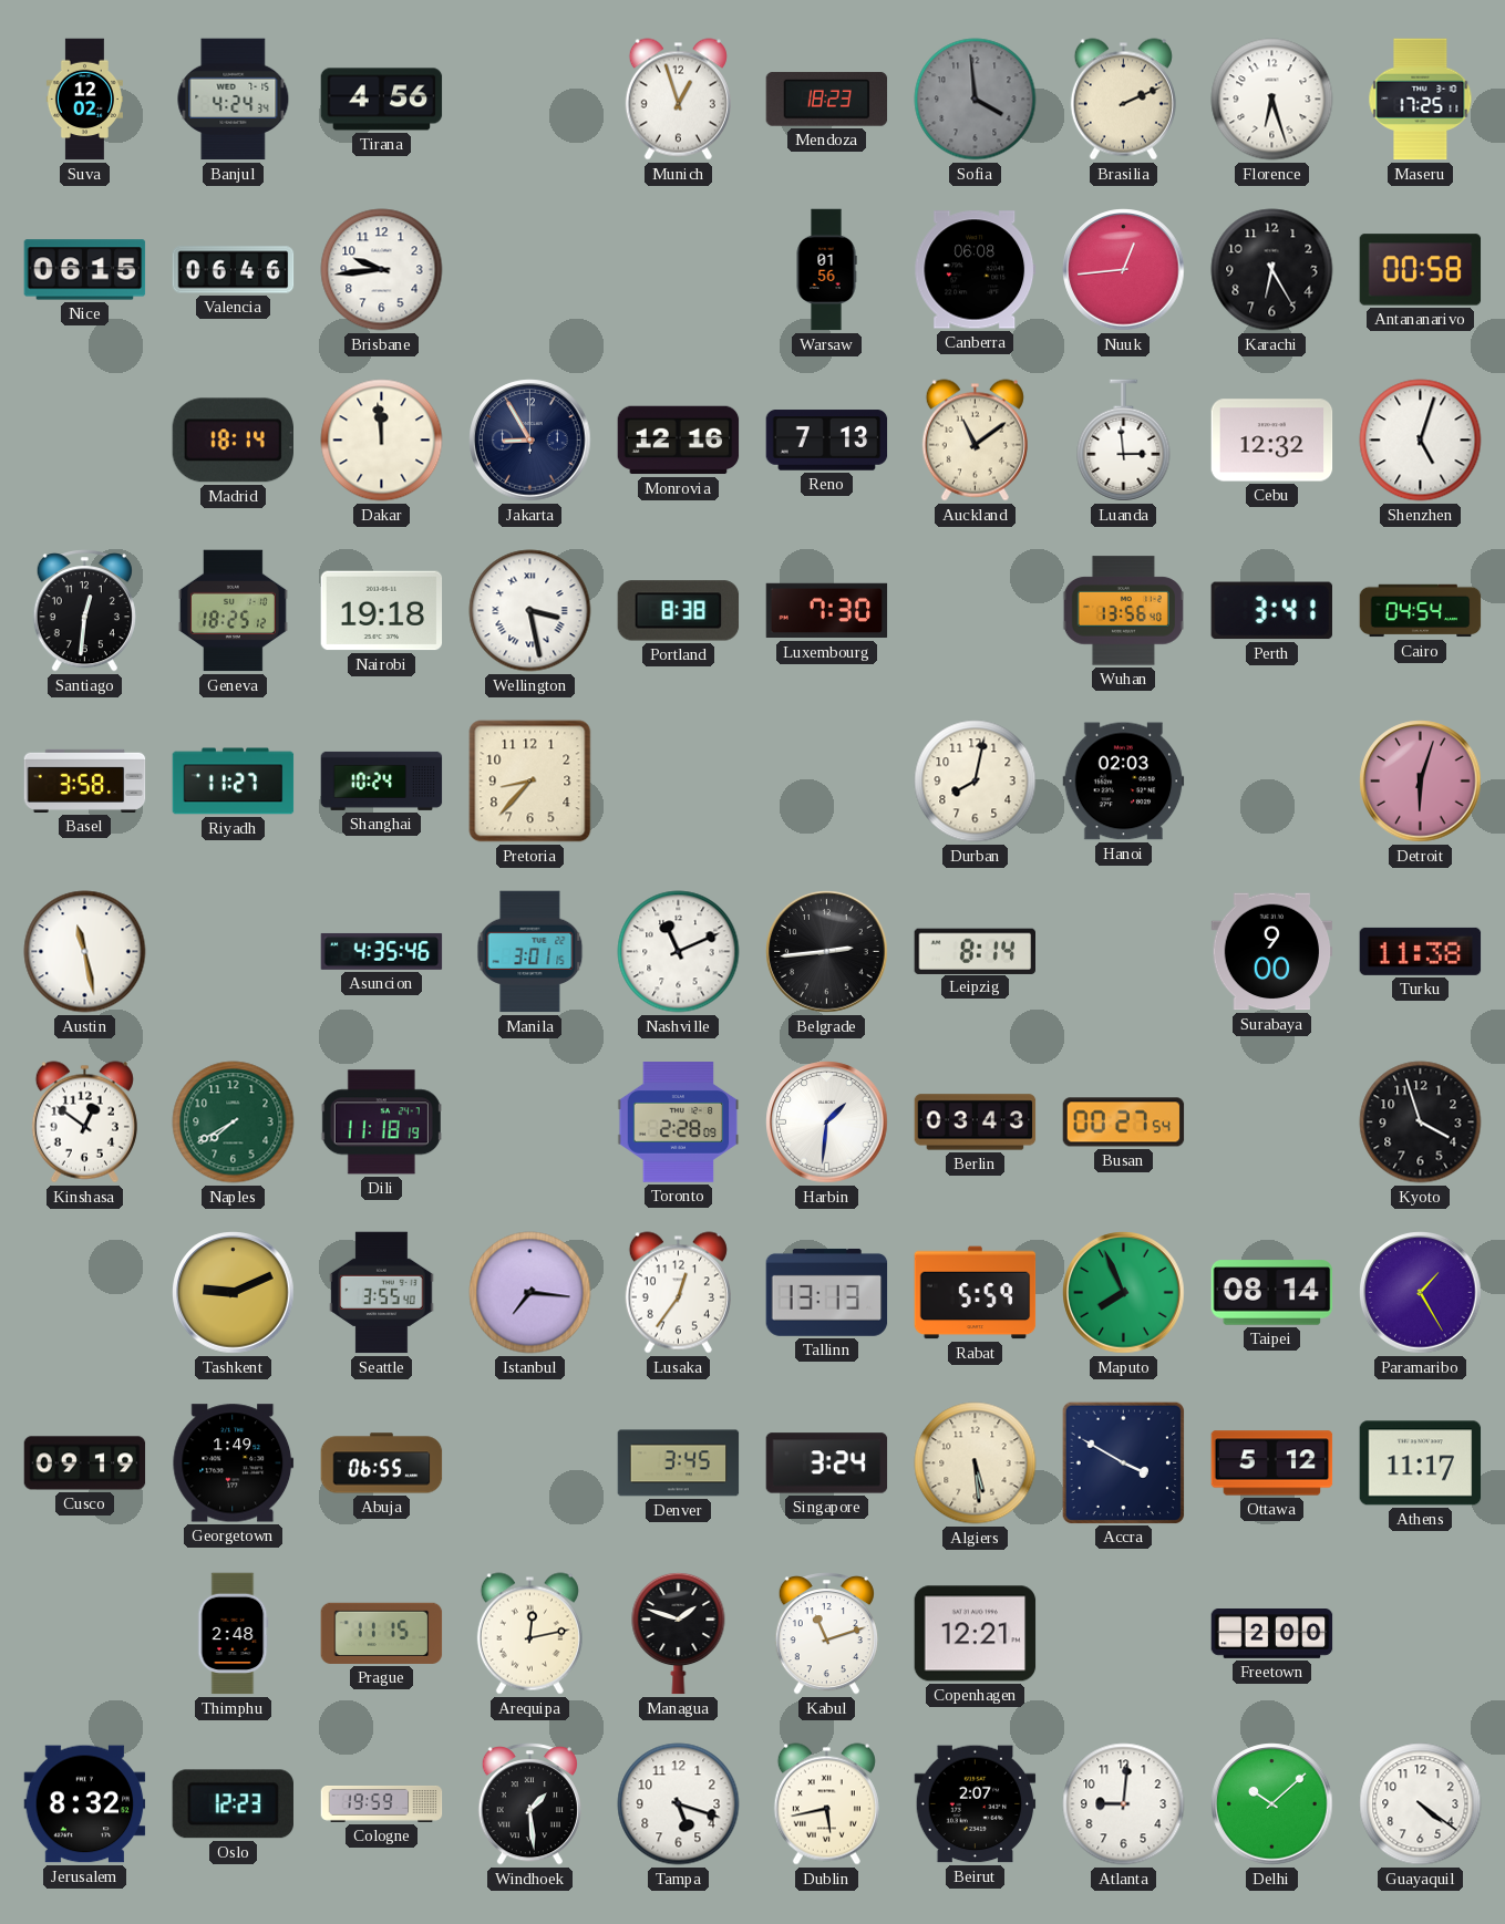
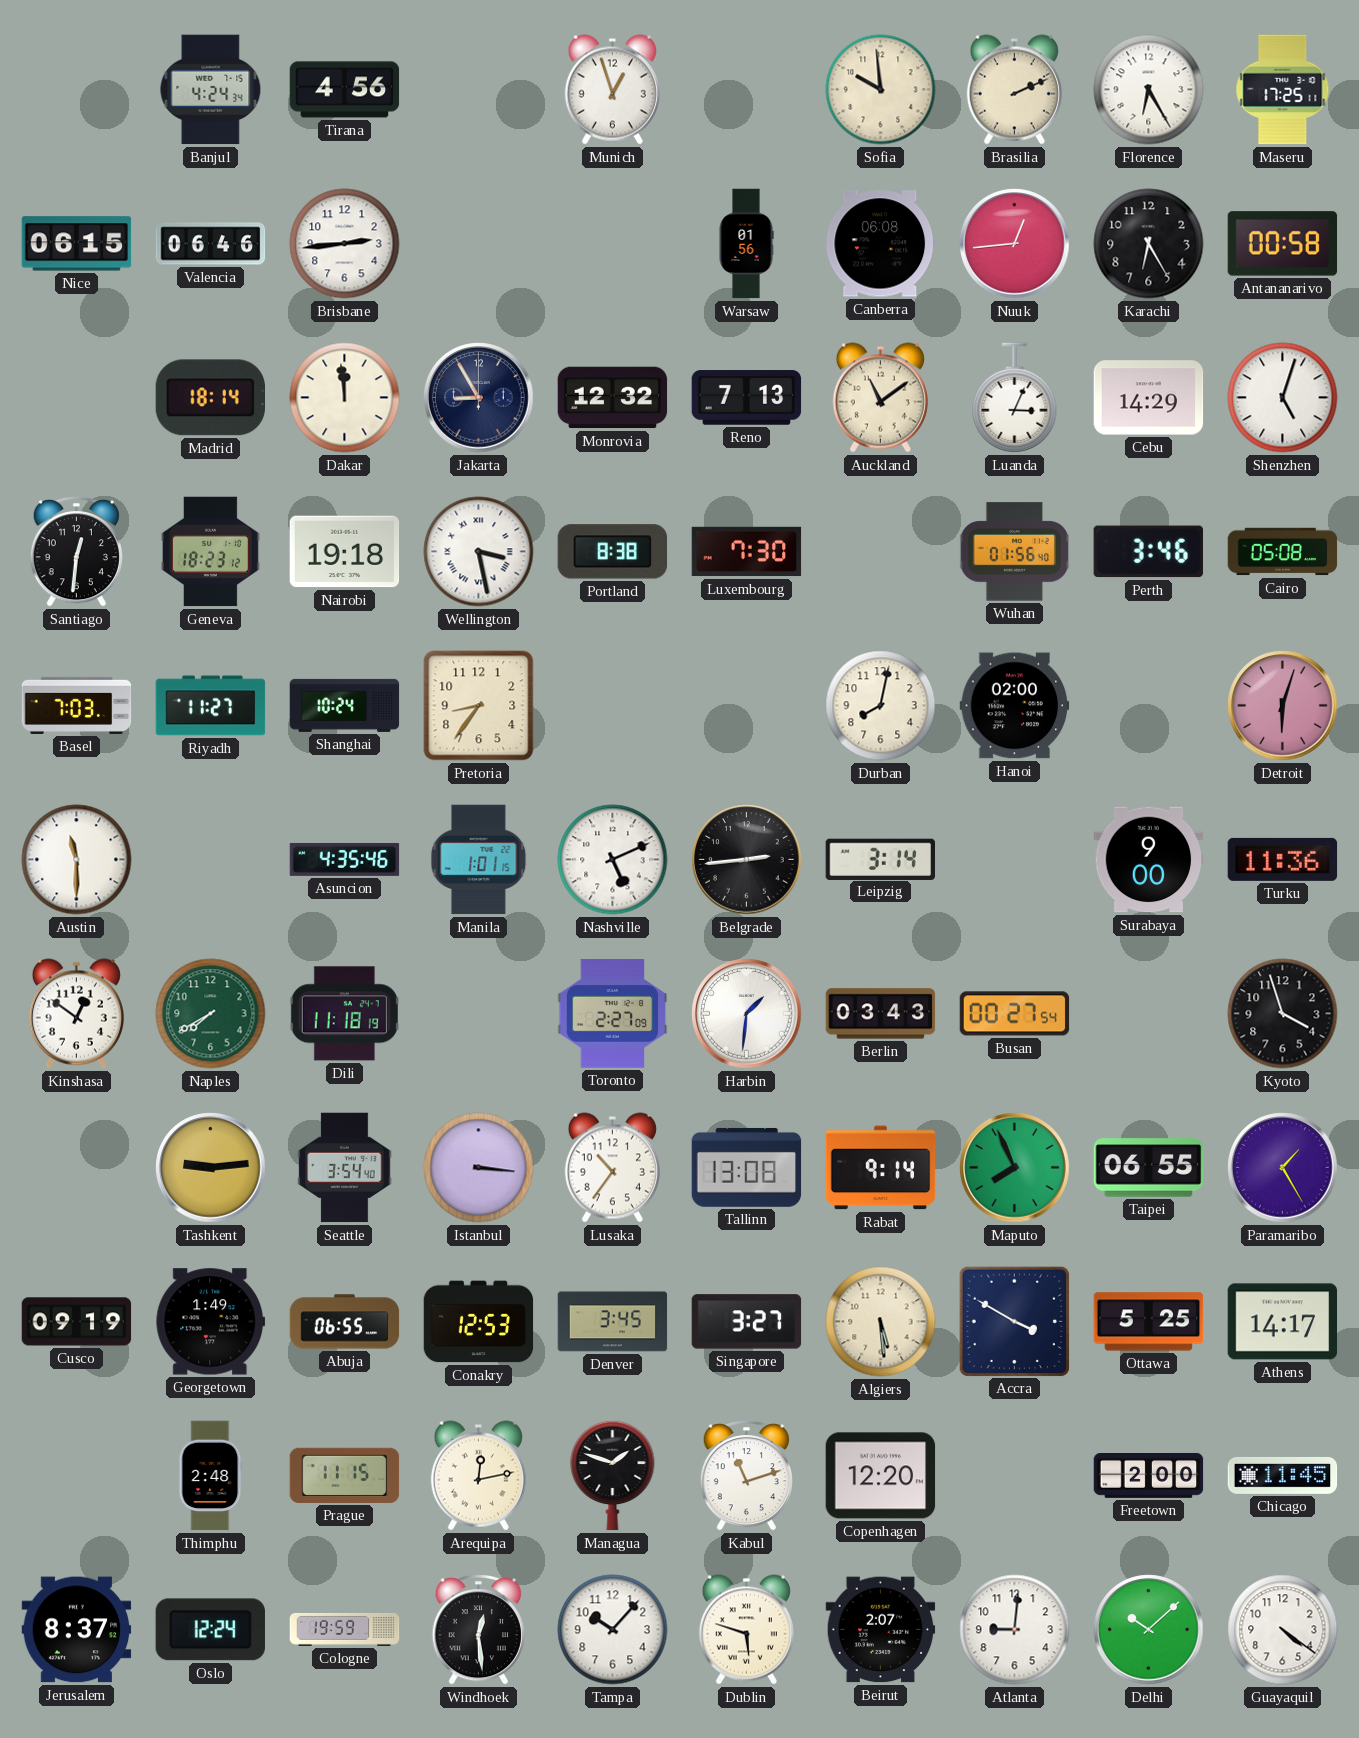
Suva: 12:02 -> none (84, 100)
Mendoza: 18:23 -> none (827, 100)
Sofia: 3:59 -> 9:59 (881, 90)
Sofia dial: grey -> cream (881, 90)
Florence: 6:27 -> 6:25 (1149, 90)
Brisbane: 9:44 -> 2:44 (345, 244)
Monrovia: 12:16 -> 12:32 (613, 398)
Luanda: 2:59 -> 3:04 (1015, 398)
Cebu: 12:32 -> 14:29 (1149, 398)
Geneva: 18:25 -> 18:23 (210, 552)
Wuhan: 13:56 -> 01:56 (1014, 552)
Perth: 3:41 -> 3:46 (1148, 552)
Cairo: 04:54 -> 05:08 (1283, 552)
Basel: 3:58 -> 7:03 (77, 705)
Pretoria: 8:37 -> 8:36 (479, 706)
Hanoi: 02:03 -> 02:00 (1015, 706)
Austin: 11:28 -> 11:30 (77, 860)
Manila: 3:01 -> 1:01 (479, 860)
Nashville: 11:11 -> 5:11 (613, 860)
Leipzig: 8:14 -> 3:14 (881, 859)
Turku: 11:38 -> 11:36 (1283, 859)
Toronto: 2:28 -> 2:27 (613, 1014)
Tashkent: 9:11 -> 9:14 (211, 1168)
Seattle: 3:55 -> 3:54 (345, 1168)
Istanbul: 7:16 -> 3:16 (479, 1168)
Lusaka: 12:36 -> 10:36 (612, 1168)
Tallinn: 13:13 -> 13:08 (747, 1168)
Rabat: 5:59 -> 9:14 (881, 1168)
Taipei: 08:14 -> 06:55 (1149, 1168)
Conakry: none -> 12:53 (479, 1322)
Singapore: 3:24 -> 3:27 (747, 1322)
Ottawa: 5:12 -> 5:25 (1149, 1322)
Athens: 11:17 -> 14:17 (1283, 1322)
Copenhagen: 12:21 -> 12:20 (881, 1476)
Chicago: none -> 11:45 (1283, 1475)
Jerusalem: 8:32 -> 8:37 (77, 1630)
Oslo: 12:23 -> 12:24 (210, 1630)
Windhoek: 1:29 -> 12:29 (478, 1630)
Tampa: 5:18 -> 10:07 (613, 1630)
Dublin: 5:43 -> 5:48 (746, 1630)
